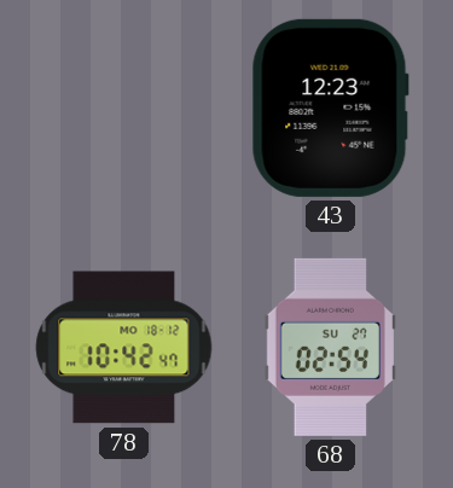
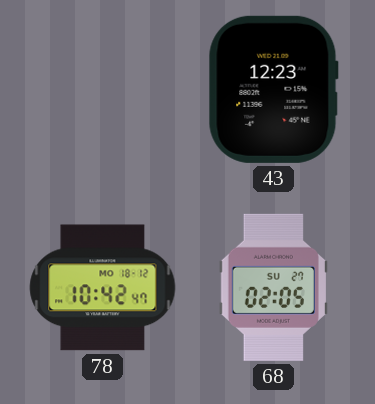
68: 02:54 -> 02:05 (273, 287)
